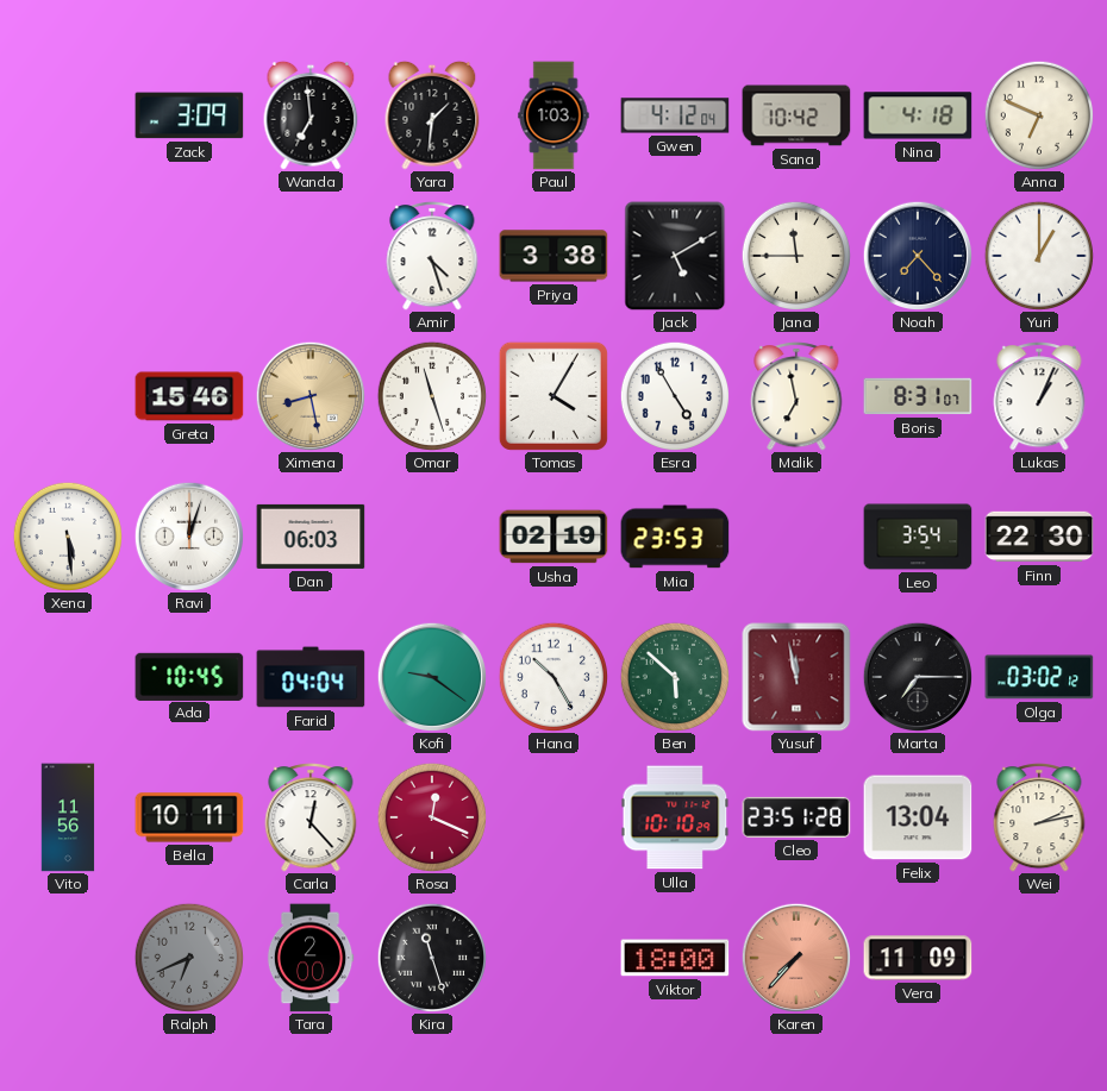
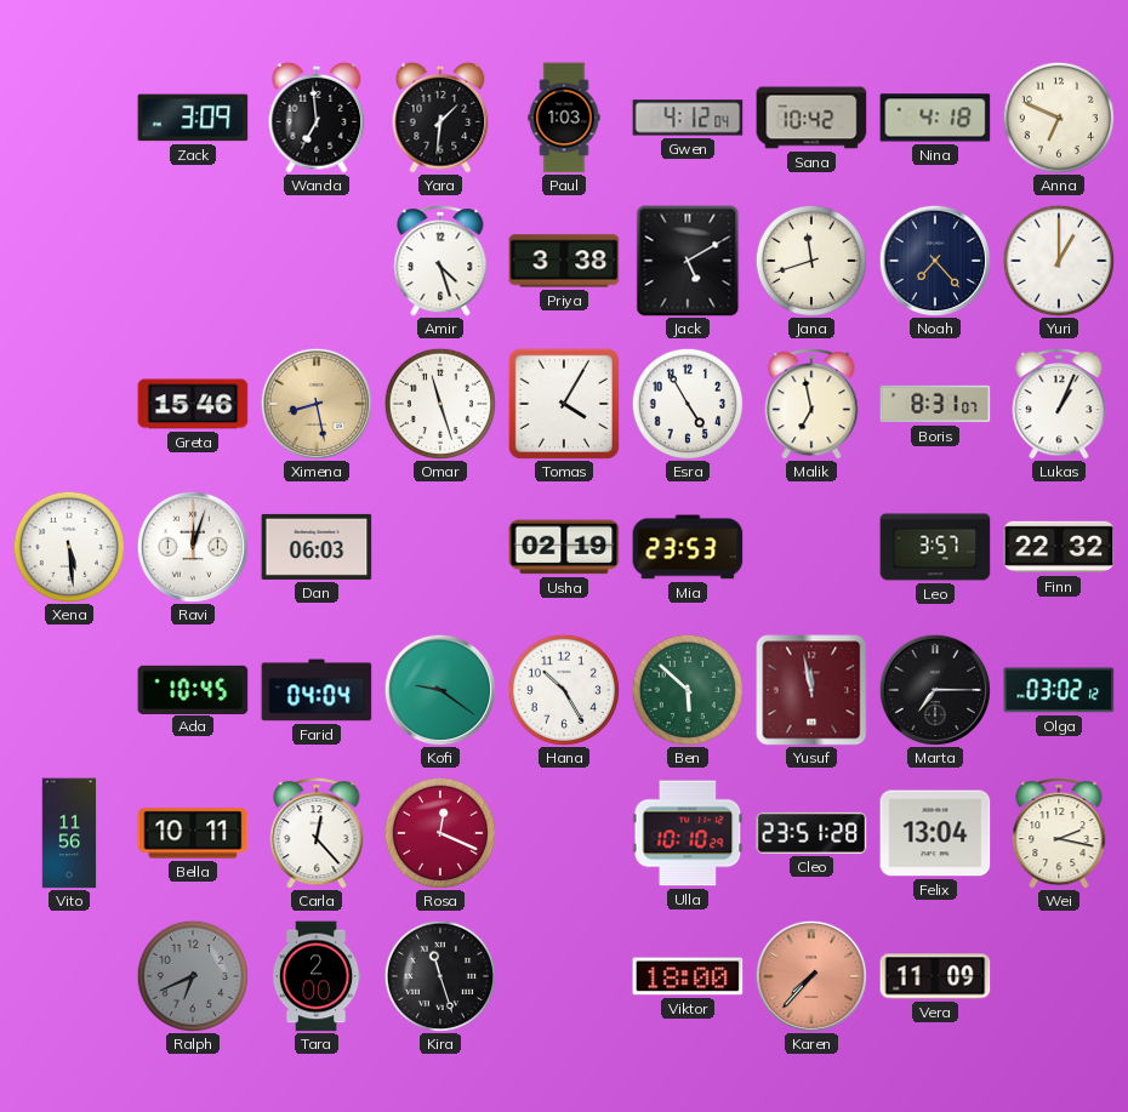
Jana: 11:45 -> 11:42 (810, 260)
Leo: 3:54 -> 3:57 (935, 547)
Finn: 22:30 -> 22:32 (1059, 547)
Wei: 2:13 -> 2:17 (1059, 834)
